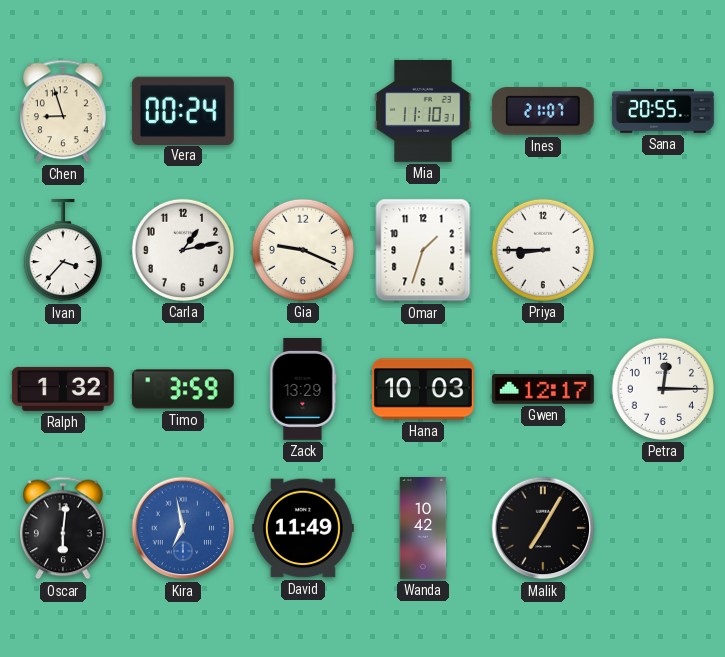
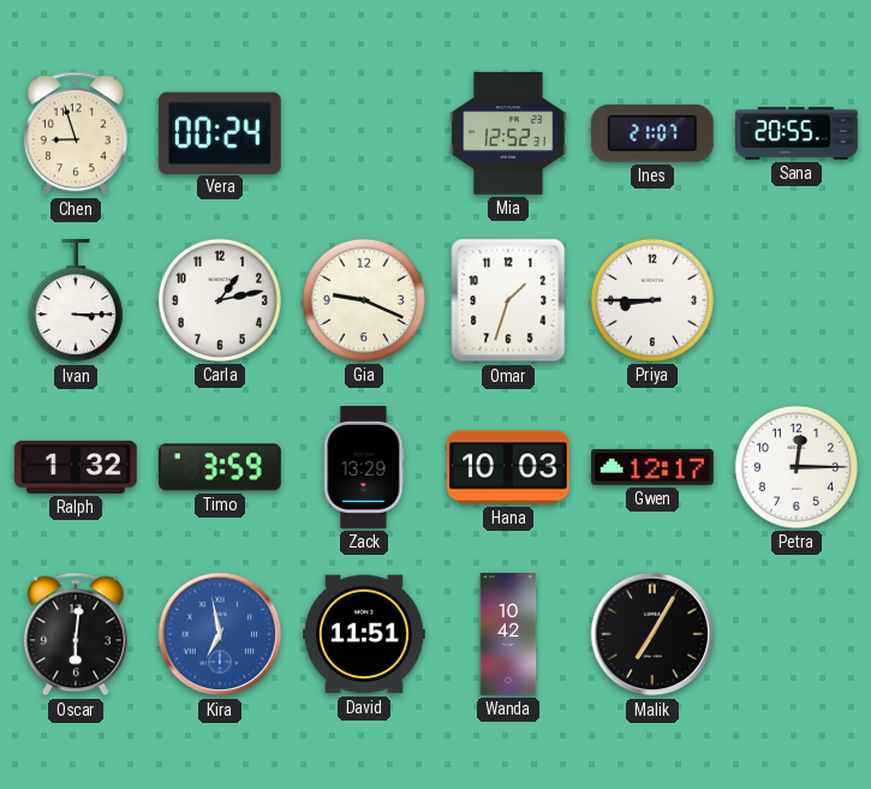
Mia: 11:10 -> 12:52 (508, 133)
Ivan: 3:37 -> 3:15 (76, 300)
David: 11:49 -> 11:51 (365, 634)
